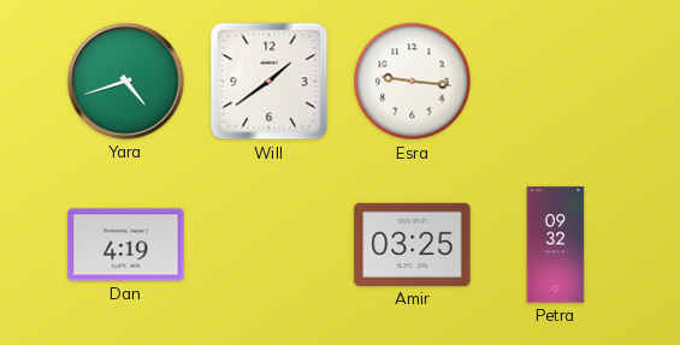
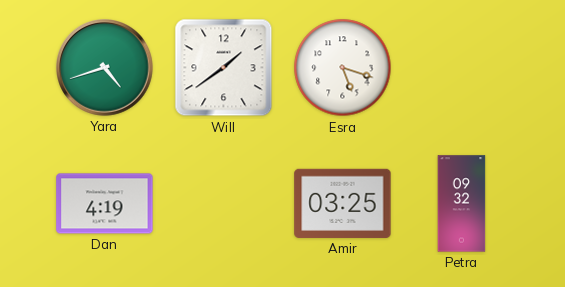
Esra: 9:16 -> 5:18 (343, 68)
